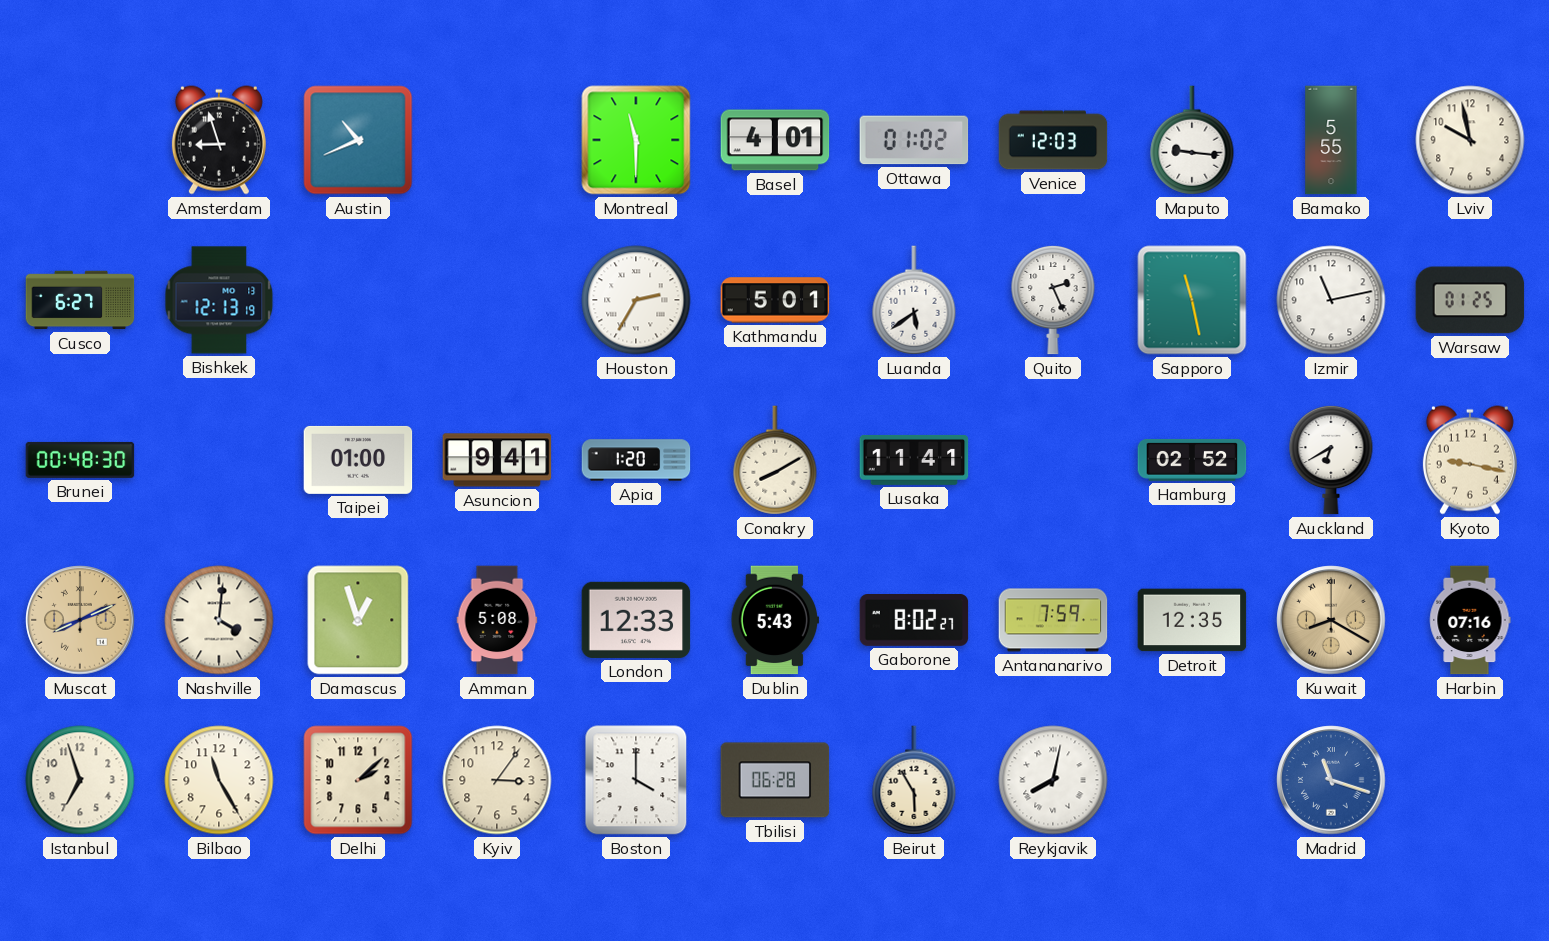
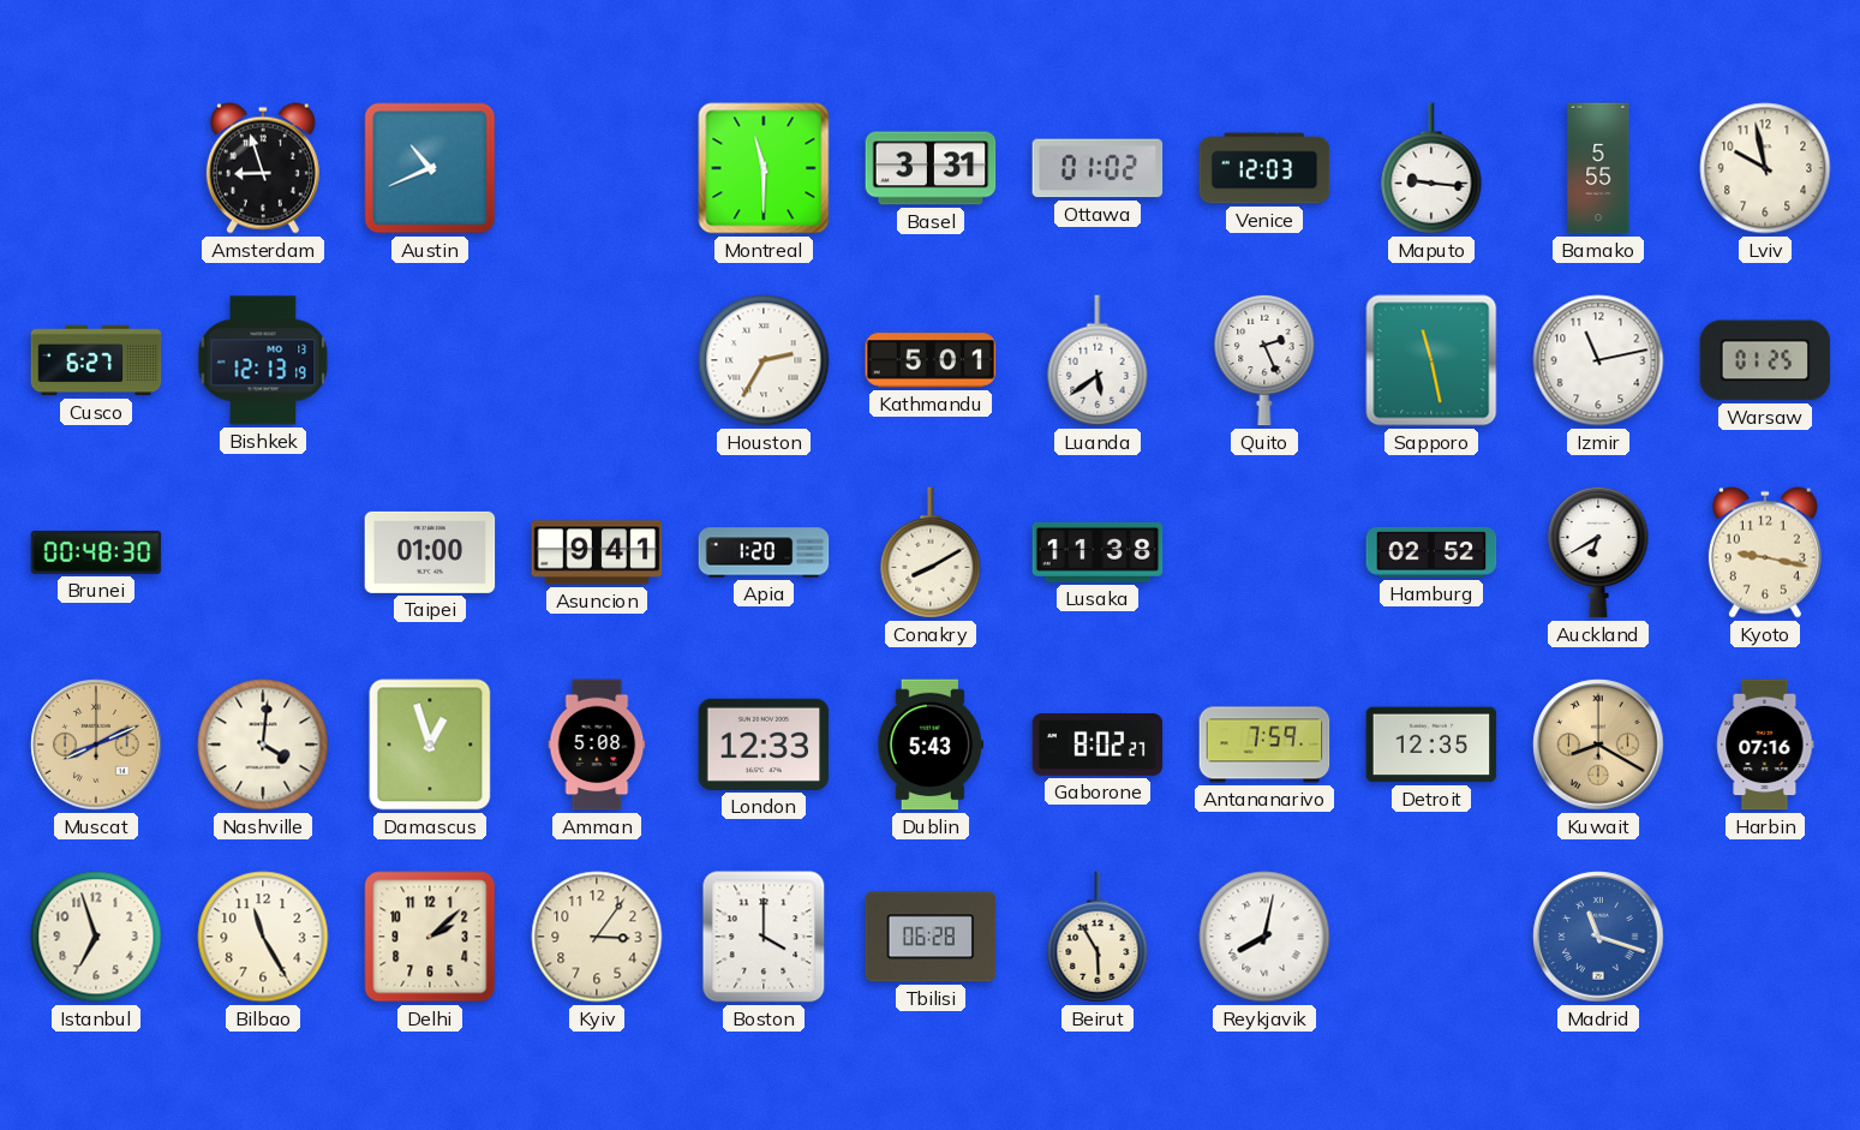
Basel: 4:01 -> 3:31 (931, 168)
Lusaka: 11:41 -> 11:38 (1098, 552)
